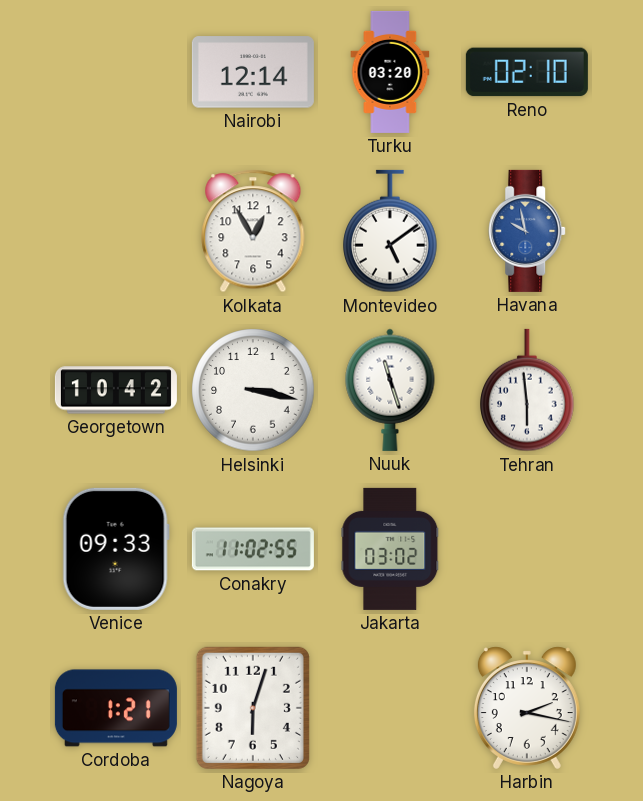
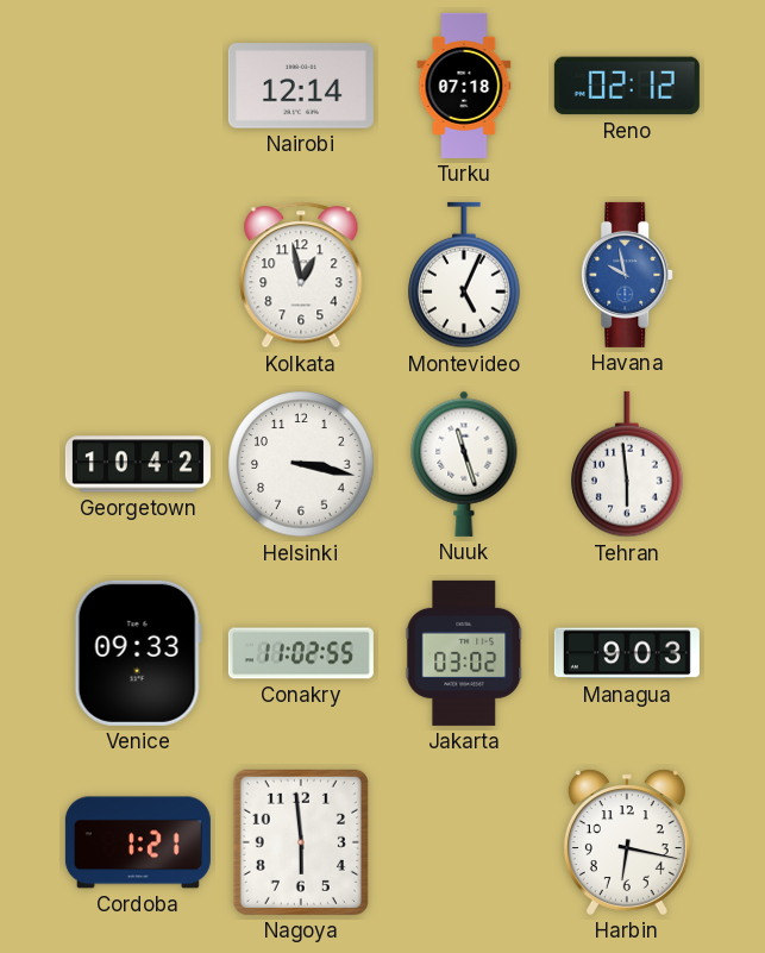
Turku: 03:20 -> 07:18 (464, 86)
Reno: 02:10 -> 02:12 (627, 86)
Kolkata: 12:55 -> 12:58 (301, 275)
Montevideo: 5:09 -> 5:04 (464, 275)
Managua: none -> 9:03 (627, 653)
Nagoya: 6:03 -> 5:59 (301, 842)
Harbin: 2:17 -> 6:17 (627, 842)
